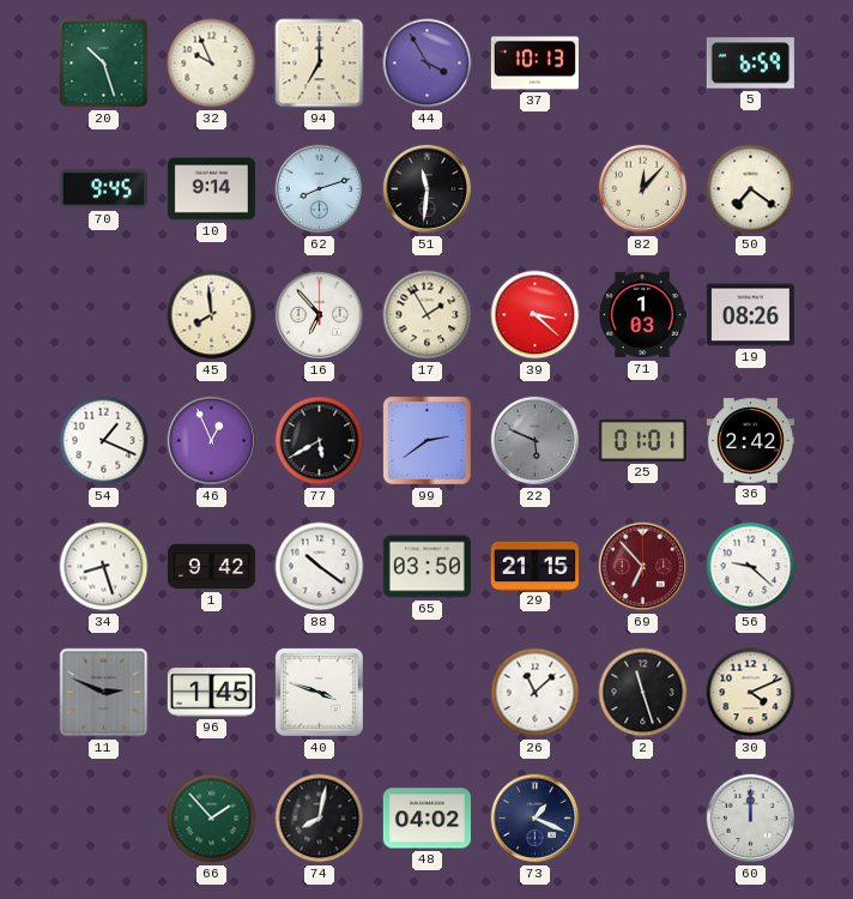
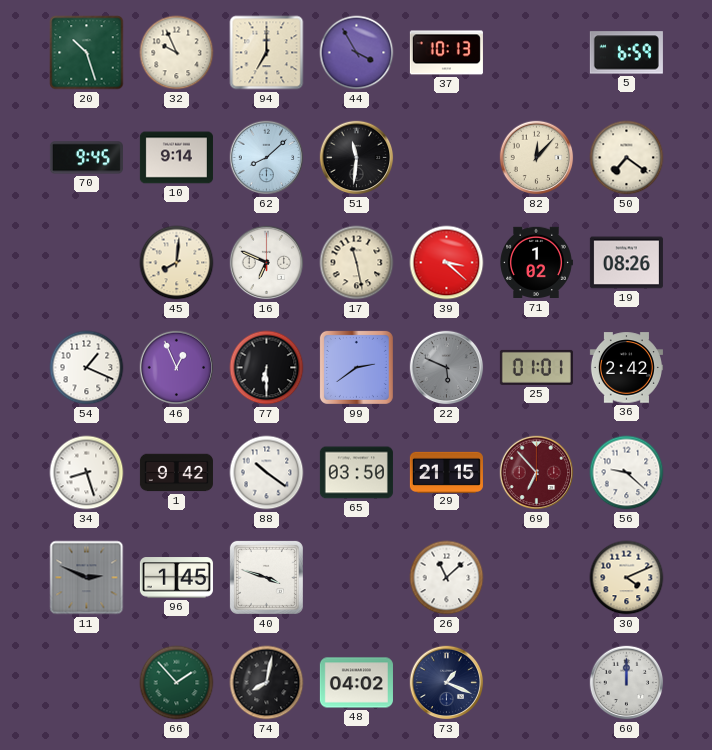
62: 8:12 -> 8:08 (267, 158)
45: 7:59 -> 8:01 (177, 263)
16: 6:53 -> 6:49 (267, 263)
17: 1:55 -> 11:28 (357, 263)
71: 1:03 -> 1:02 (536, 263)
77: 5:40 -> 6:30 (267, 368)
2: 11:27 -> none (643, 693)
